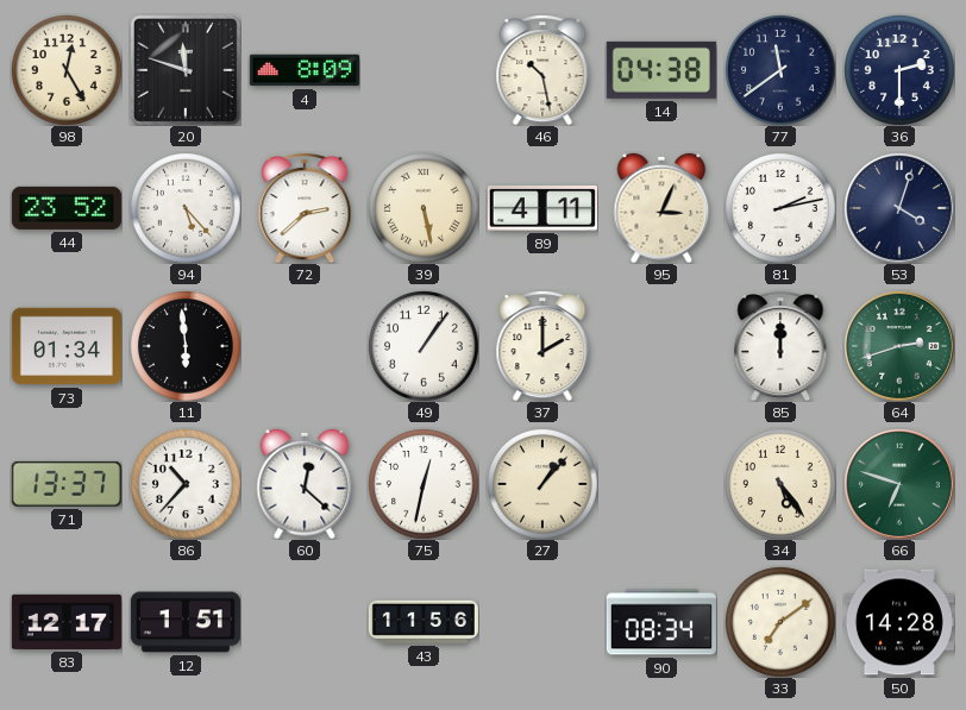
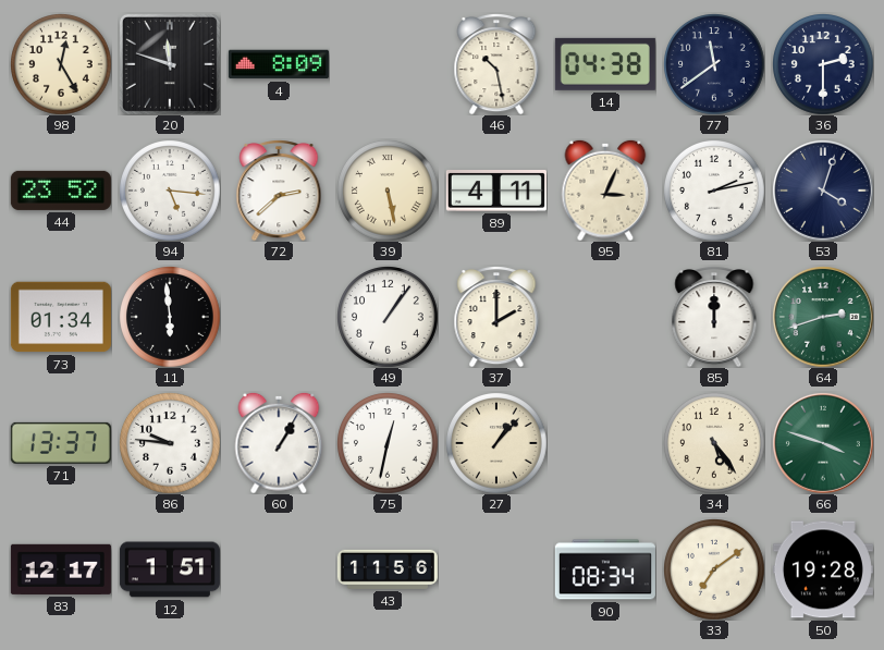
94: 5:23 -> 5:16 (170, 191)
86: 10:37 -> 9:46 (170, 443)
60: 12:22 -> 1:05 (279, 443)
66: 6:48 -> 3:48 (823, 443)
50: 14:28 -> 19:28 (823, 569)
